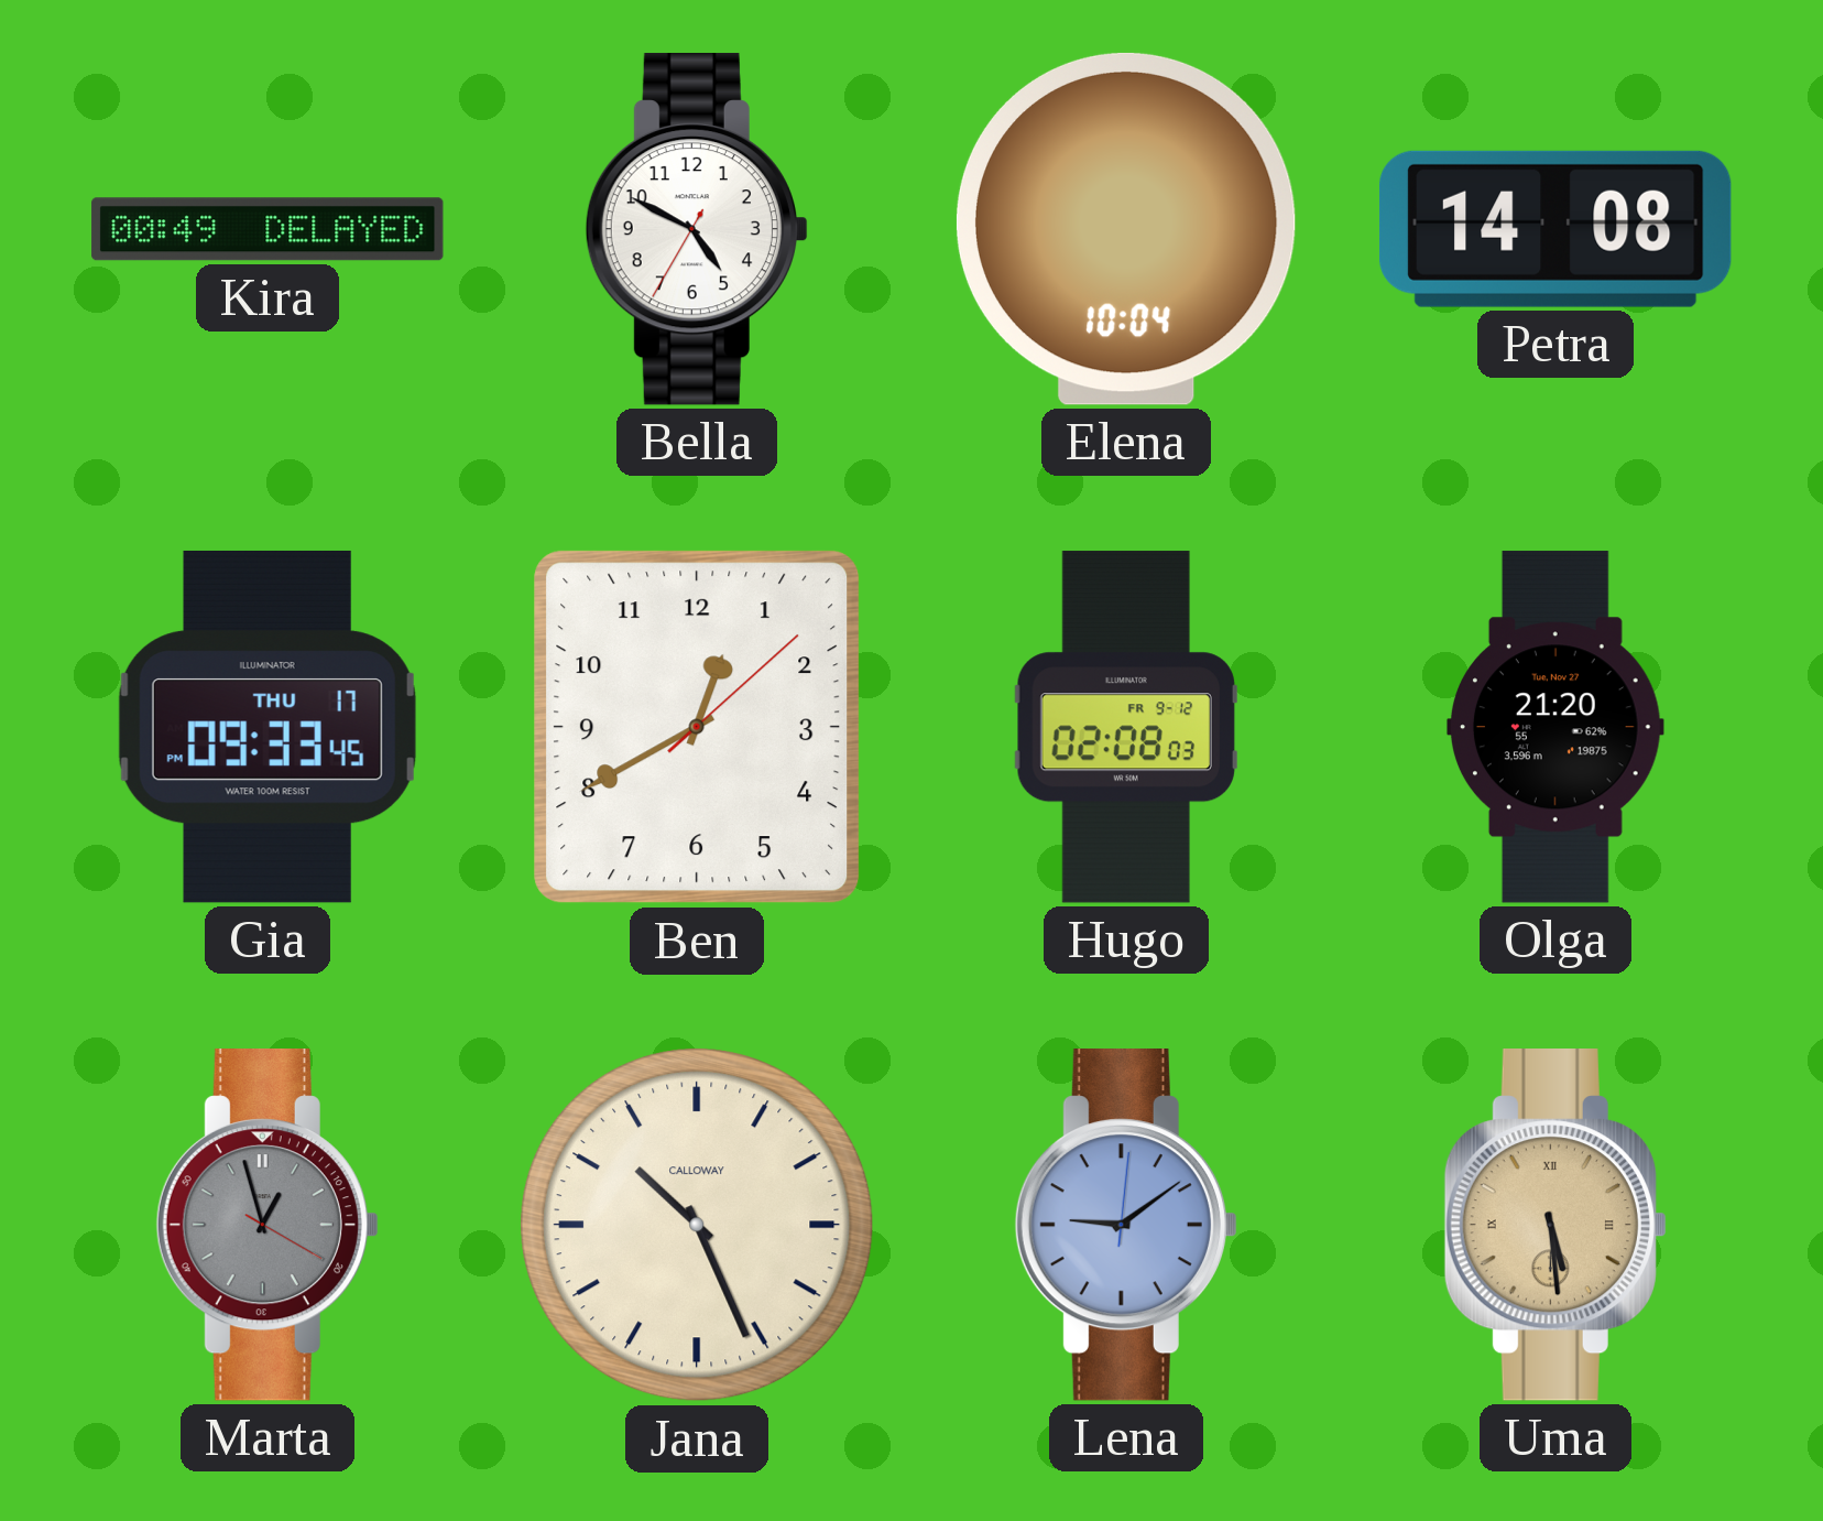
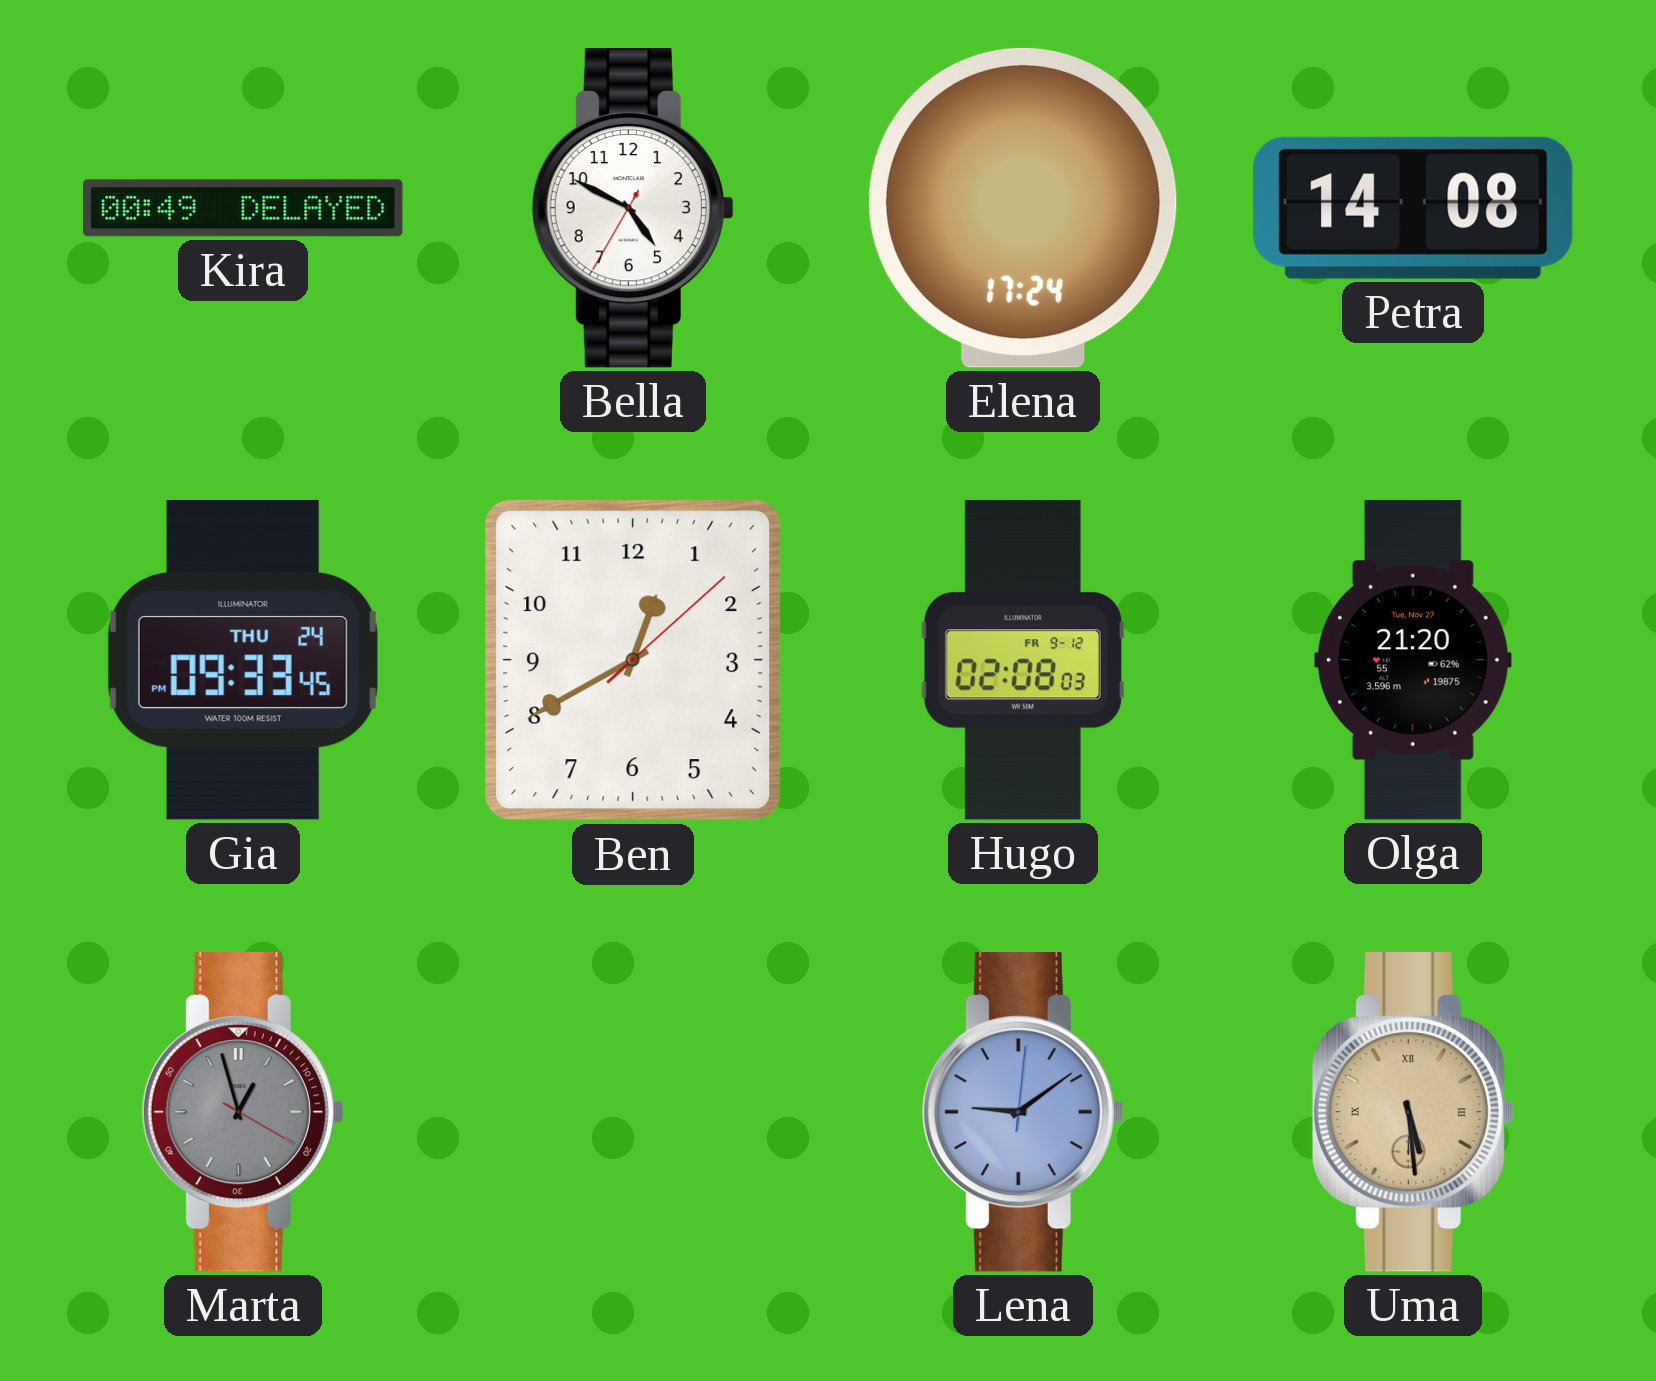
Elena: 10:04 -> 17:24 (1023, 208)
Gia date: THU 17 -> THU 24 (243, 660)
Jana: 10:26 -> none (697, 1225)
